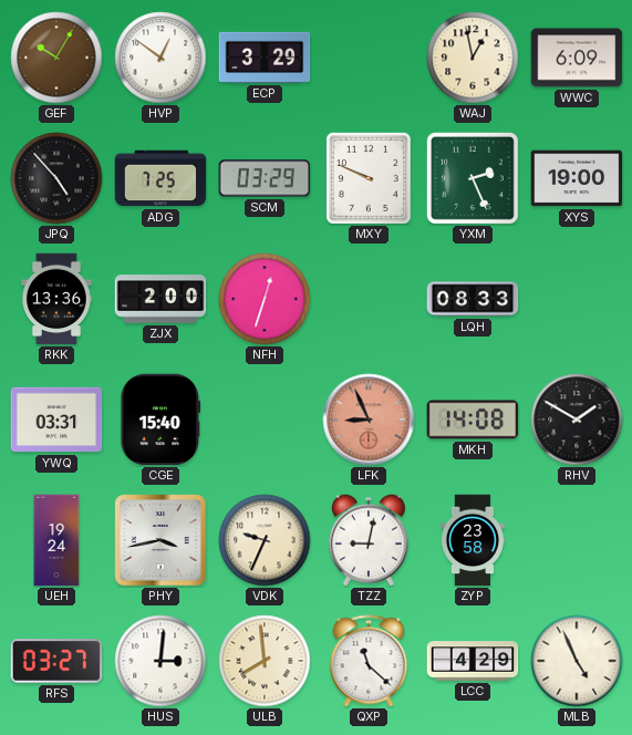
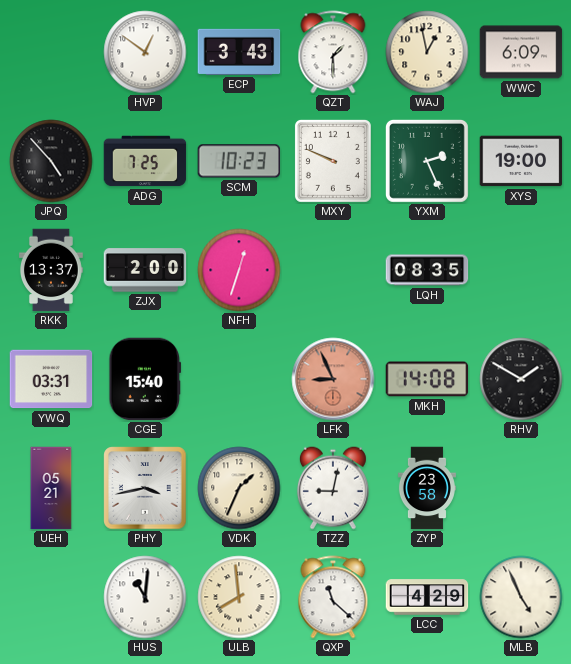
GEF: 10:05 -> none (56, 58)
ECP: 3:29 -> 3:43 (239, 52)
QZT: none -> 1:30 (333, 52)
SCM: 03:29 -> 10:23 (239, 161)
RKK: 13:36 -> 13:37 (51, 270)
LQH: 08:33 -> 08:35 (427, 270)
UEH: 19:24 -> 05:21 (51, 488)
VDK: 9:34 -> 1:34 (239, 488)
RFS: 03:27 -> none (56, 661)
HUS: 3:01 -> 11:01 (145, 597)
